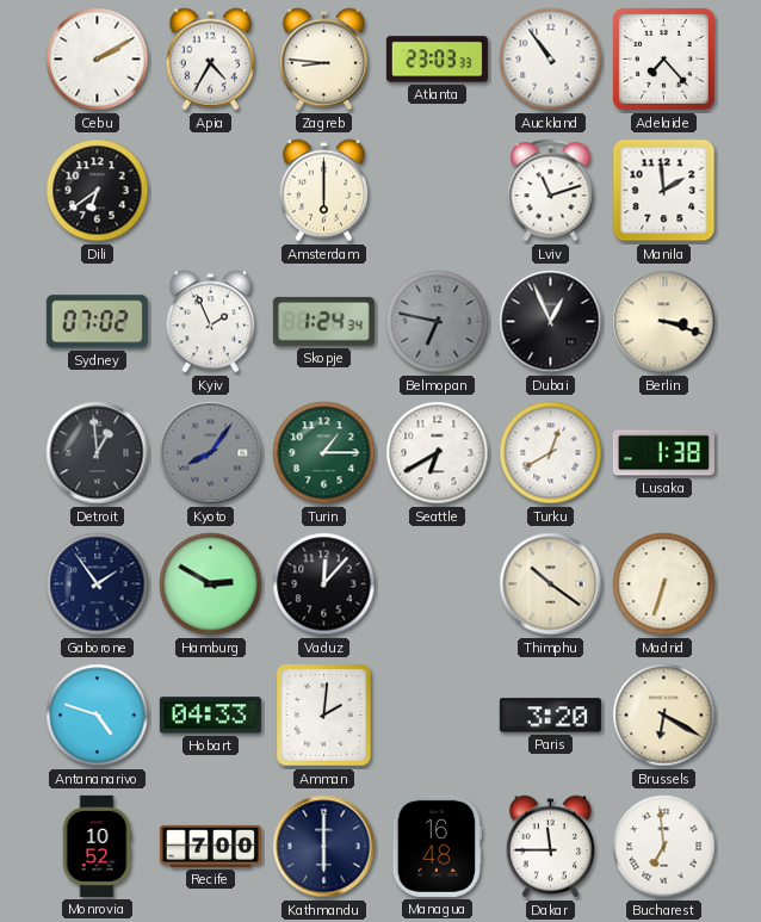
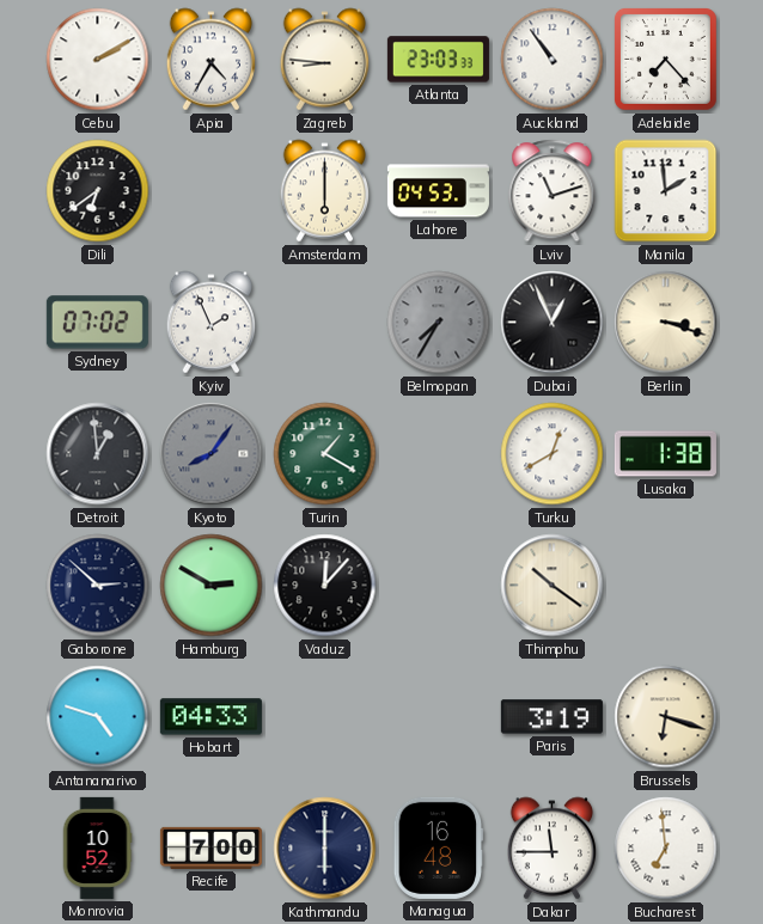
Lahore: none -> 04:53 (438, 191)
Skopje: 1:24 -> none (323, 321)
Belmopan: 6:47 -> 7:35 (439, 323)
Turin: 1:15 -> 1:20 (325, 454)
Seattle: 6:40 -> none (438, 453)
Gaborone: 1:54 -> 2:52 (98, 586)
Madrid: 6:33 -> none (664, 584)
Amman: 2:01 -> none (324, 716)
Paris: 3:20 -> 3:19 (551, 717)
Brussels: 6:20 -> 6:18 (666, 717)
